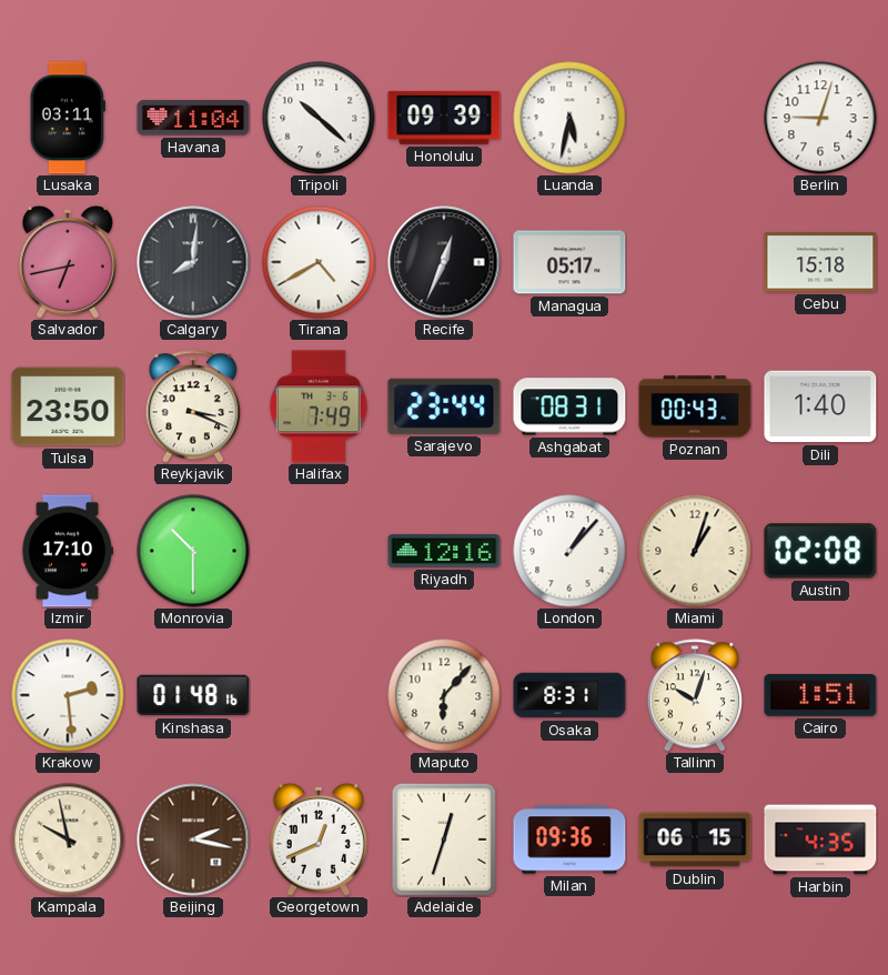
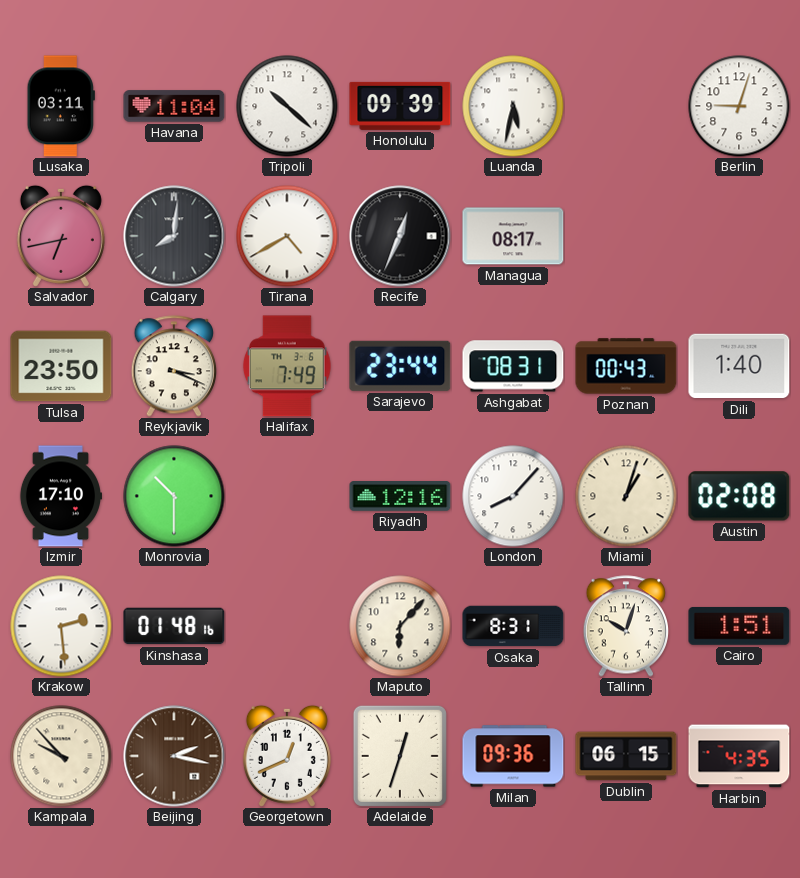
Managua: 05:17 -> 08:17 (513, 236)
Cebu: 15:18 -> none (820, 262)
London: 1:07 -> 8:07 (513, 496)
Kampala: 9:58 -> 9:53 (61, 756)
